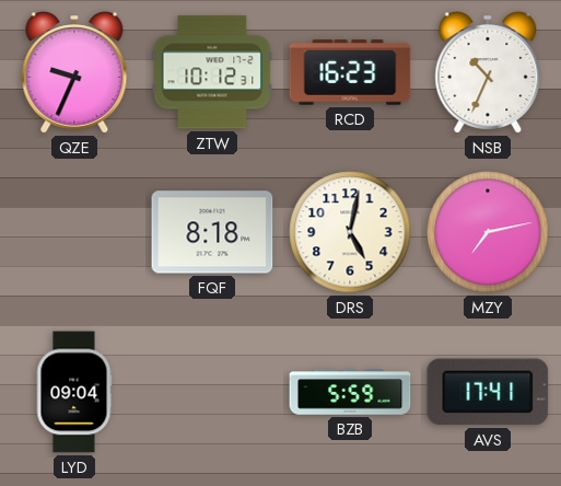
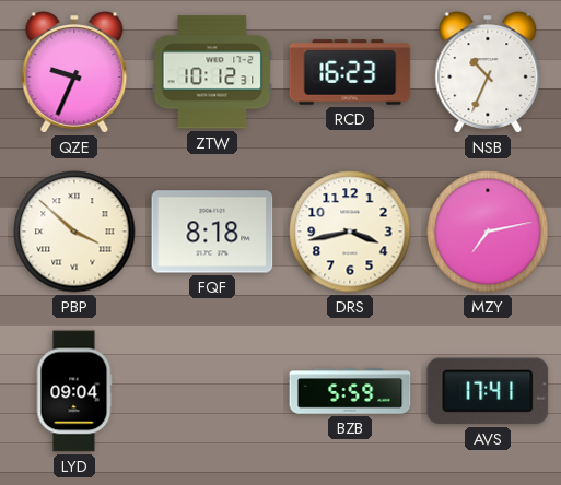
PBP: none -> 3:52 (74, 232)
DRS: 5:02 -> 3:43 (350, 232)
